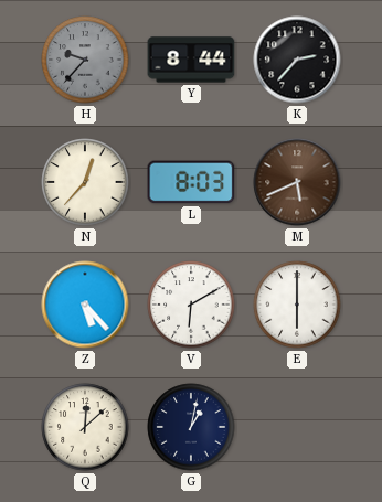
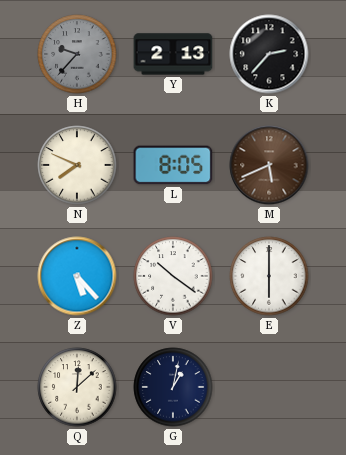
Y: 8:44 -> 2:13 (173, 54)
N: 12:37 -> 7:49 (77, 165)
L: 8:03 -> 8:05 (173, 165)
V: 6:10 -> 10:21 (173, 276)
